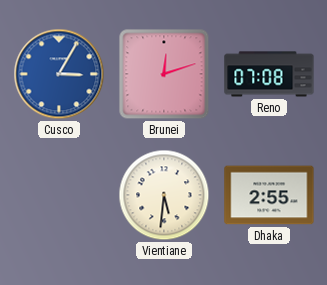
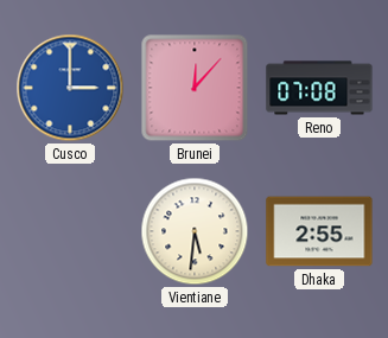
Cusco: 3:05 -> 3:00 (70, 88)
Brunei: 12:12 -> 12:07 (195, 88)
